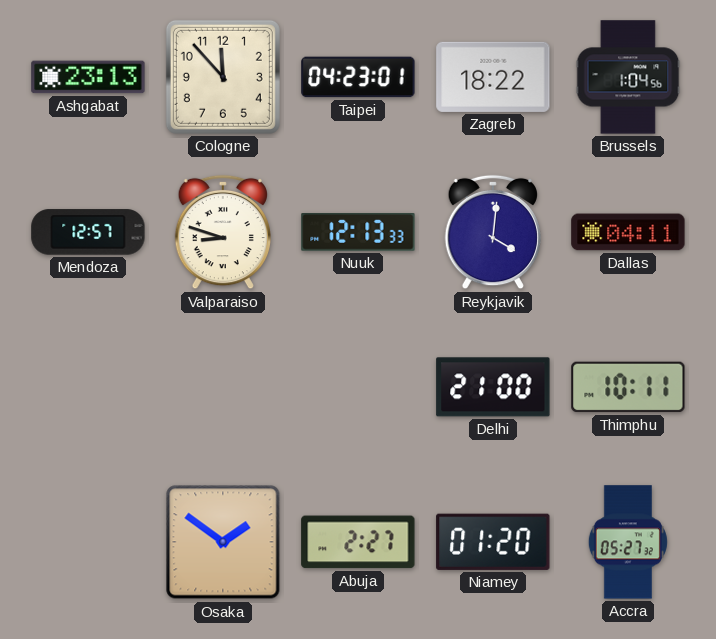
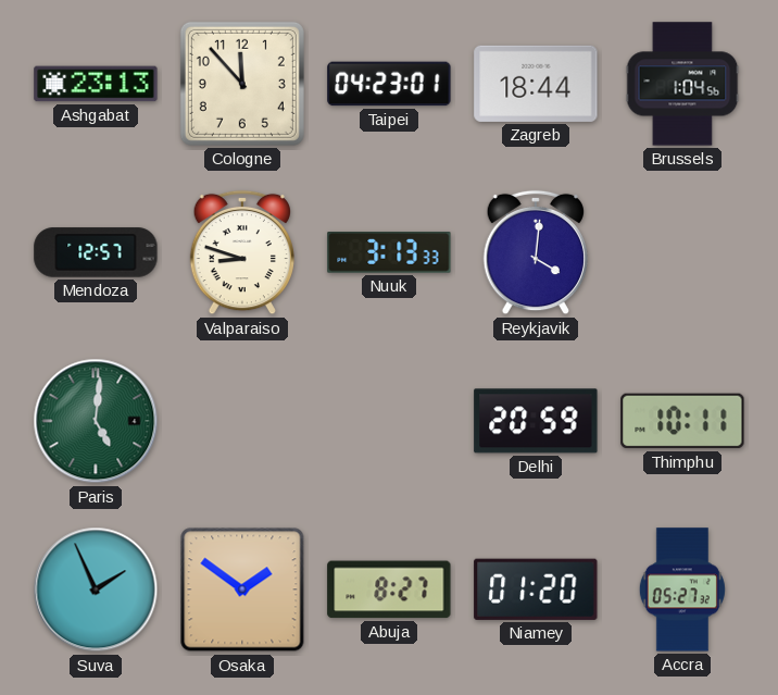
Zagreb: 18:22 -> 18:44 (536, 84)
Nuuk: 12:13 -> 3:13 (389, 252)
Dallas: 04:11 -> none (628, 232)
Paris: none -> 5:01 (96, 421)
Delhi: 21:00 -> 20:59 (536, 421)
Suva: none -> 1:56 (96, 589)
Abuja: 2:27 -> 8:27 (389, 589)
